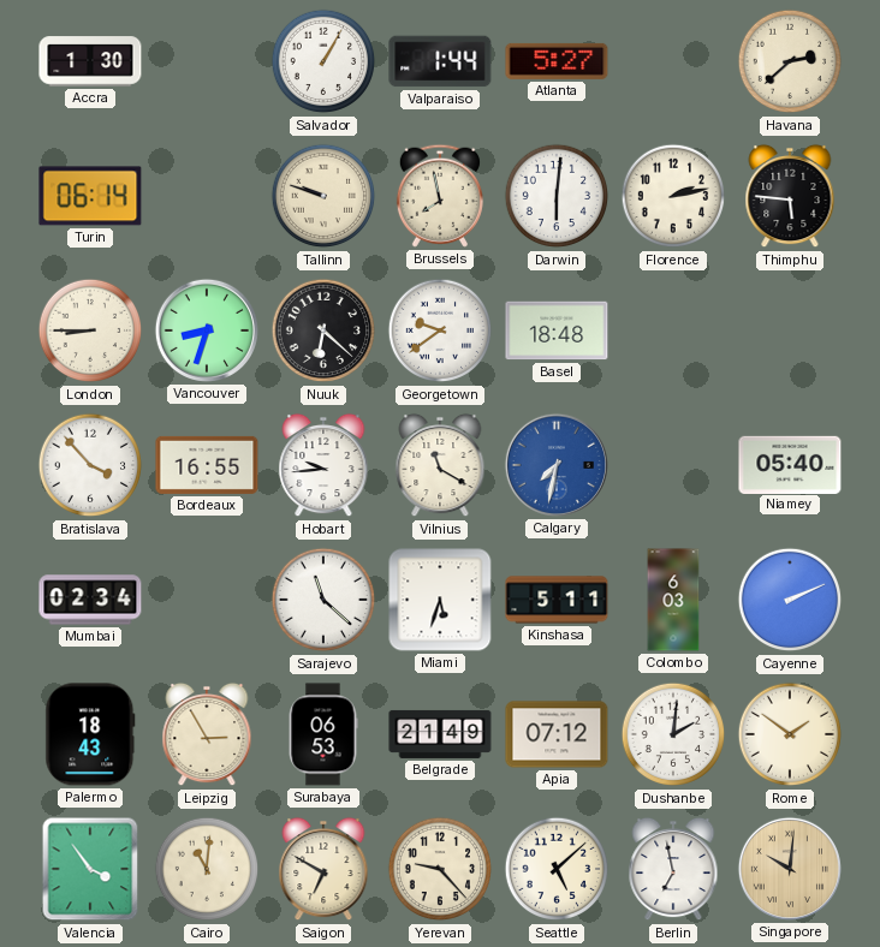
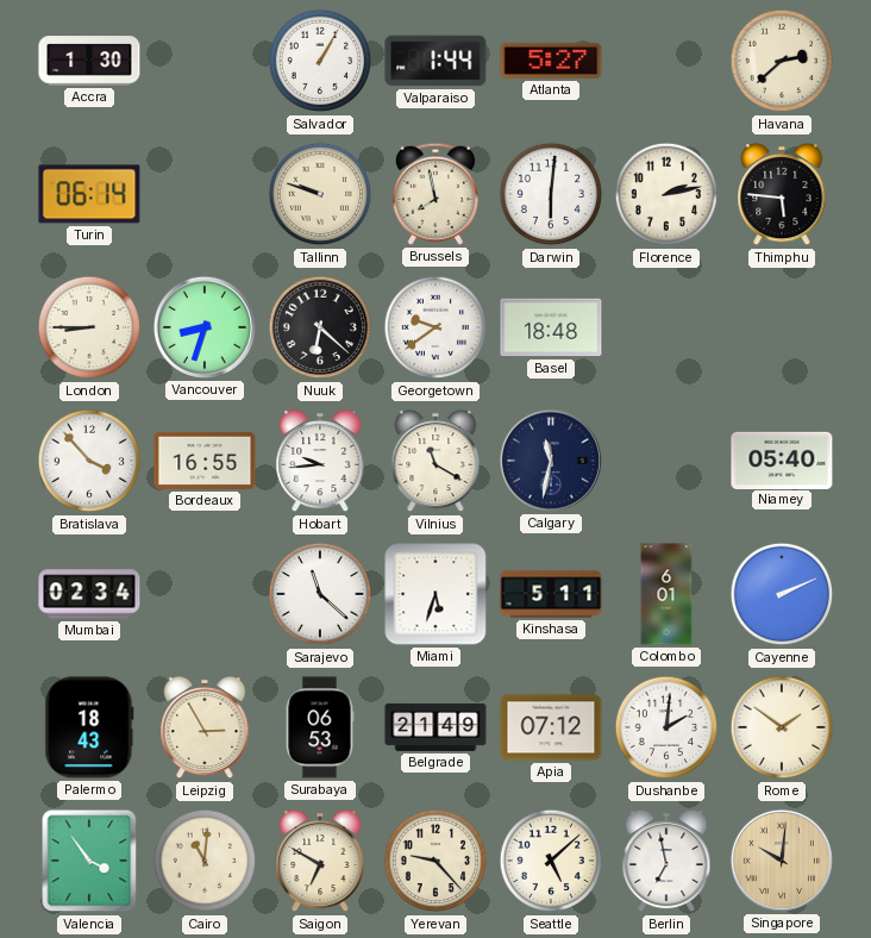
Calgary: 7:32 -> 11:32 (551, 461)
Calgary dial: blue -> navy (551, 461)
Colombo: 6:03 -> 6:01 (666, 594)
